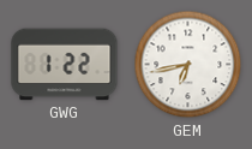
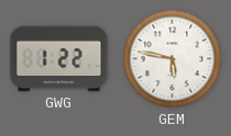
GEM: 6:43 -> 5:47 (173, 59)
